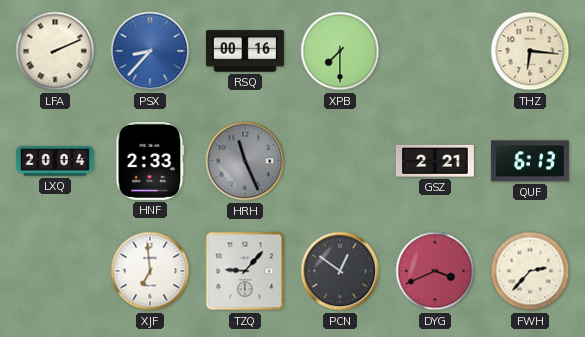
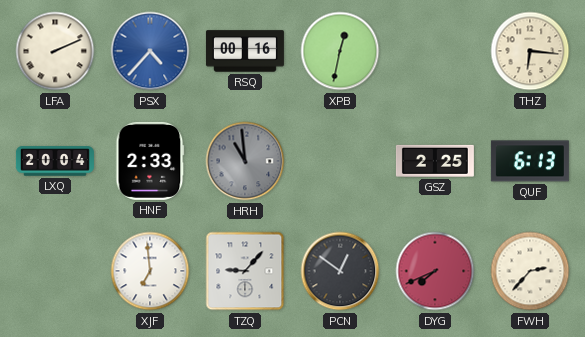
PSX: 8:37 -> 4:37 (150, 51)
XPB: 7:30 -> 12:32 (340, 51)
HRH: 11:26 -> 10:59 (245, 161)
GSZ: 2:21 -> 2:25 (435, 161)
DYG: 3:41 -> 7:41 (435, 271)
